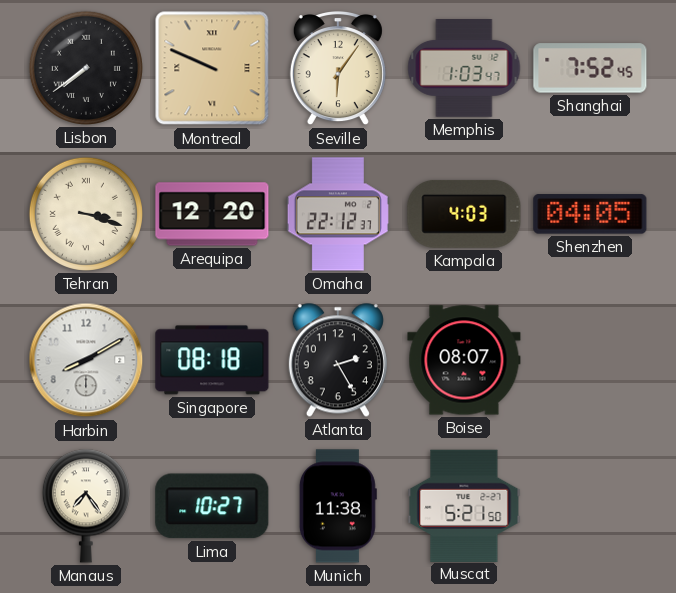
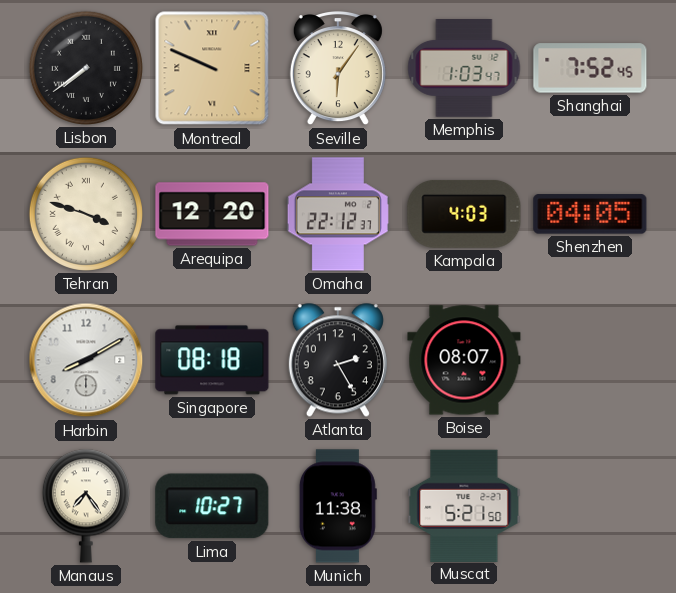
Tehran: 3:18 -> 3:48 (86, 214)
